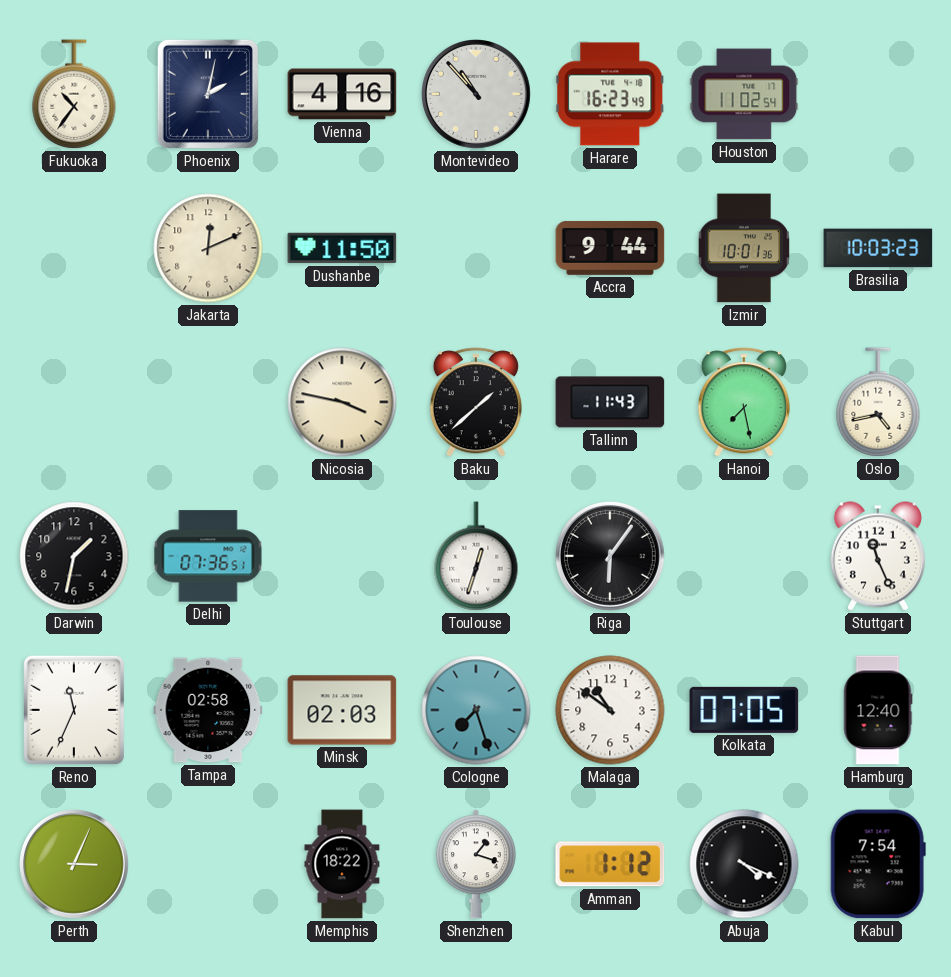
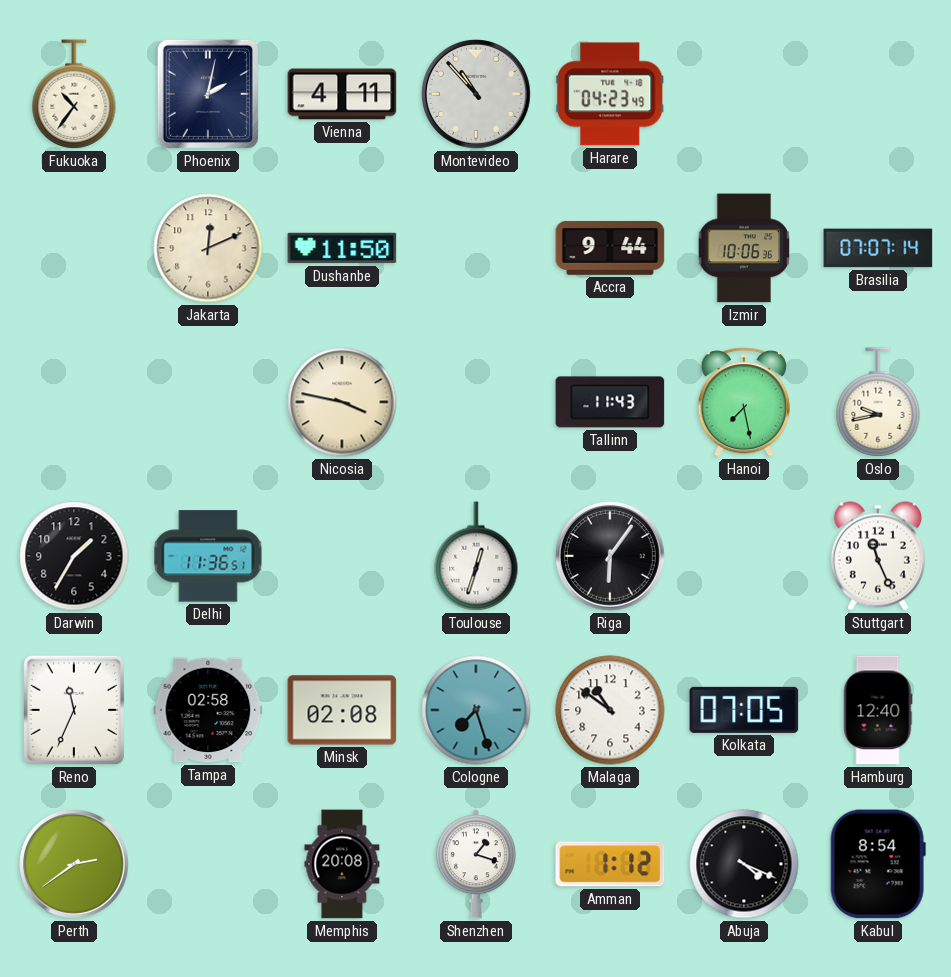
Vienna: 4:16 -> 4:11 (342, 94)
Harare: 16:23 -> 04:23 (611, 94)
Houston: 11:02 -> none (744, 94)
Izmir: 10:01 -> 10:06 (744, 248)
Brasilia: 10:03 -> 07:07 (878, 248)
Baku: 1:38 -> none (476, 402)
Oslo: 4:43 -> 9:43 (878, 402)
Darwin: 1:32 -> 1:35 (74, 556)
Delhi: 07:36 -> 11:36 (208, 556)
Minsk: 02:03 -> 02:08 (342, 710)
Perth: 3:04 -> 2:39 (75, 865)
Memphis: 18:22 -> 20:08 (342, 864)
Kabul: 7:54 -> 8:54 (878, 864)
